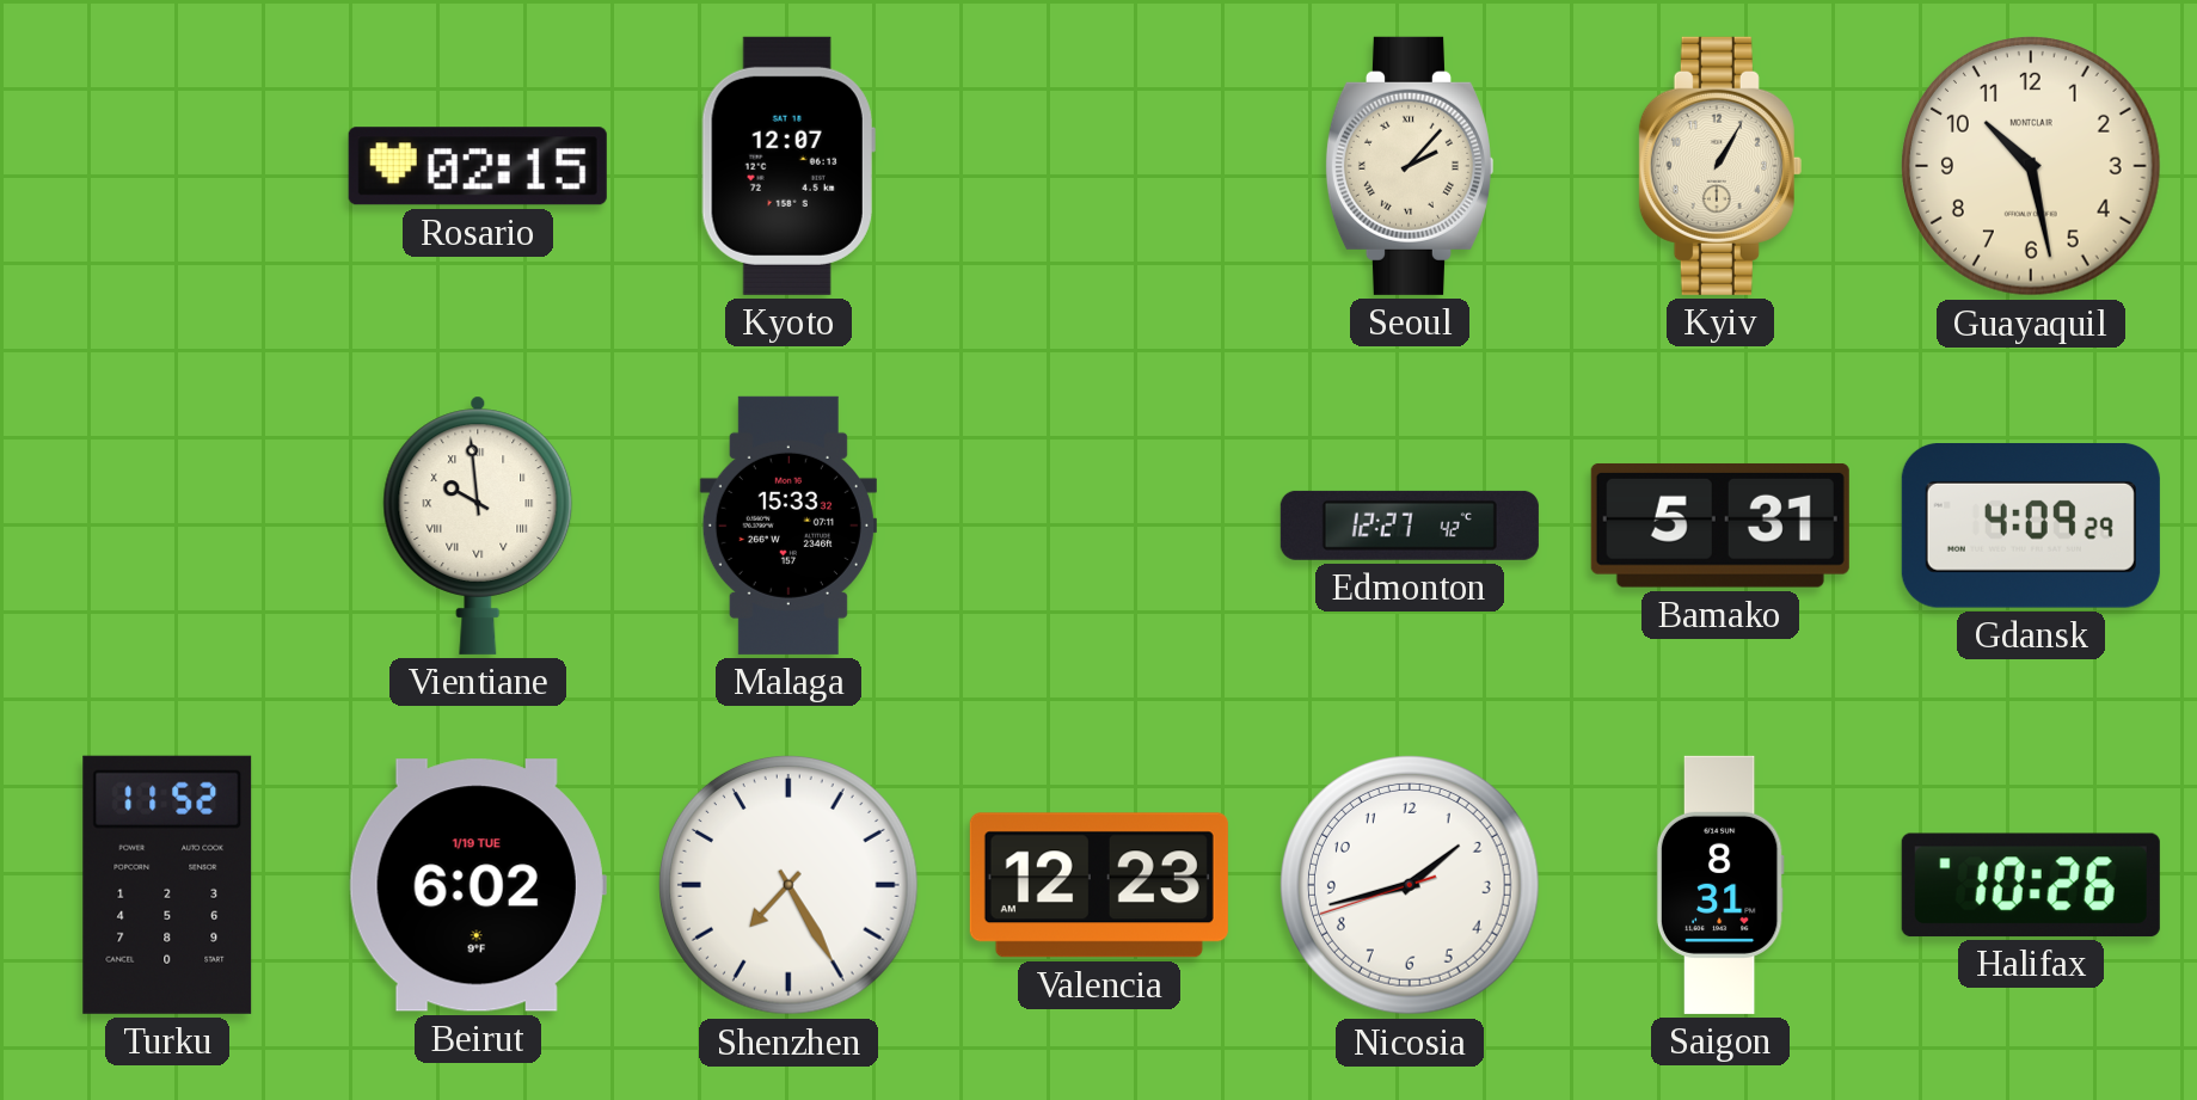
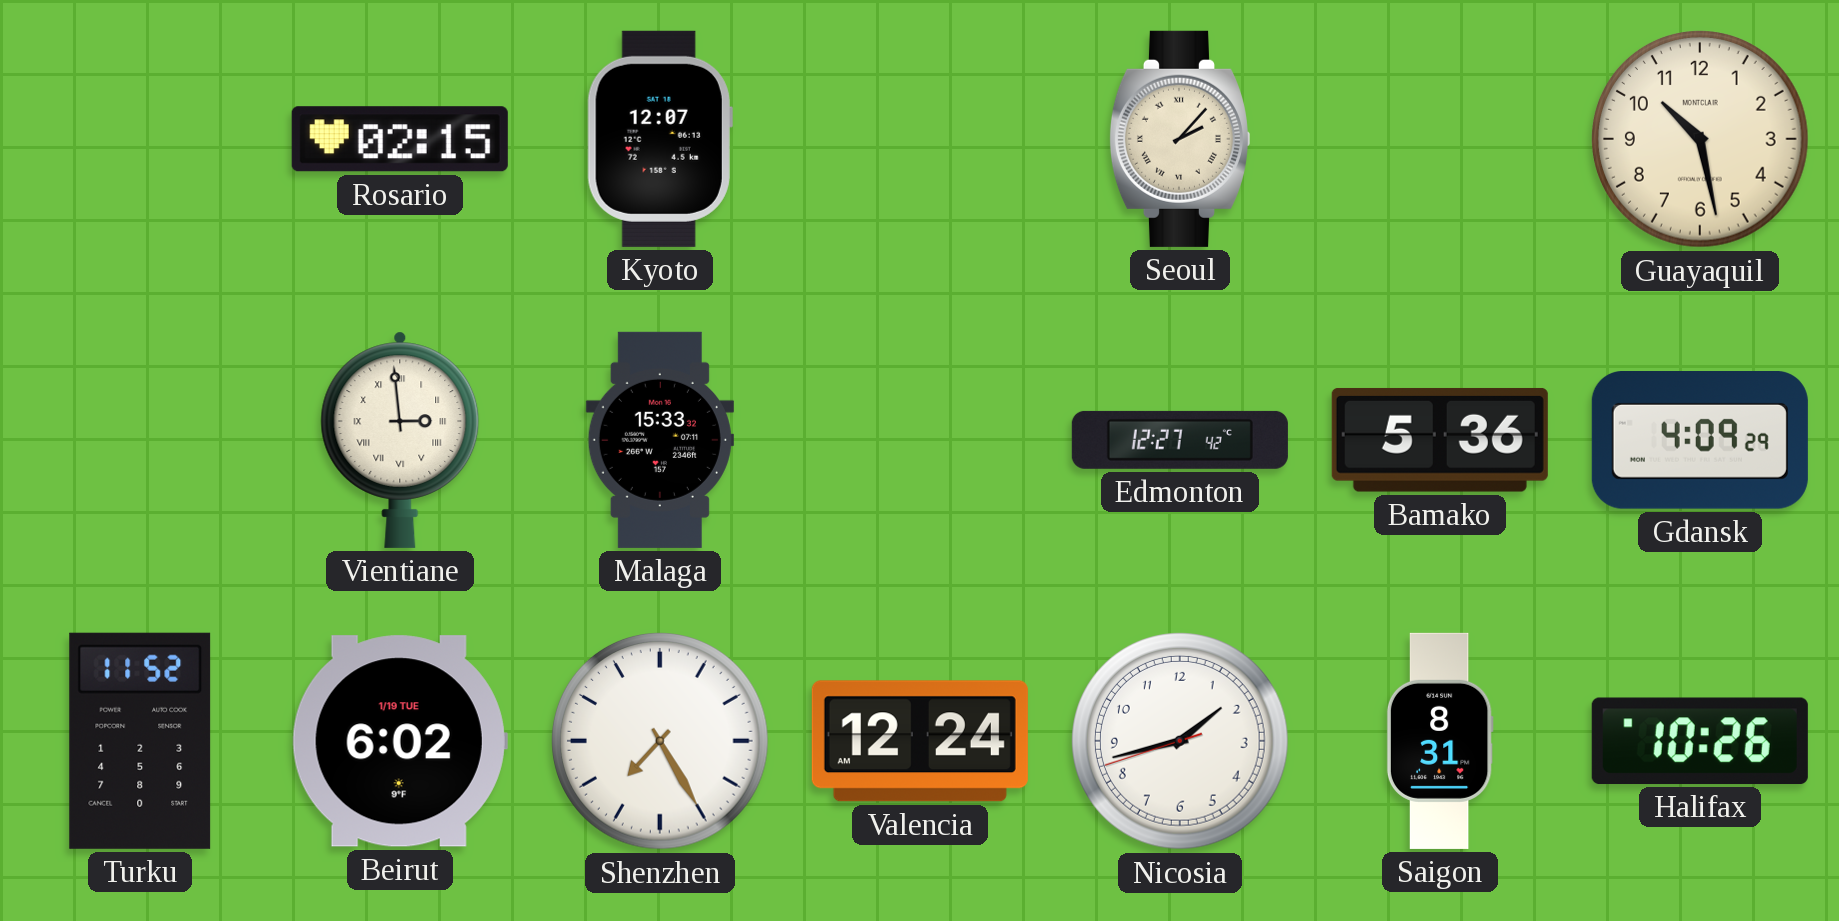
Kyiv: 1:05 -> none (1720, 166)
Vientiane: 9:59 -> 2:59 (400, 440)
Bamako: 5:31 -> 5:36 (1440, 440)
Valencia: 12:23 -> 12:24 (920, 741)
